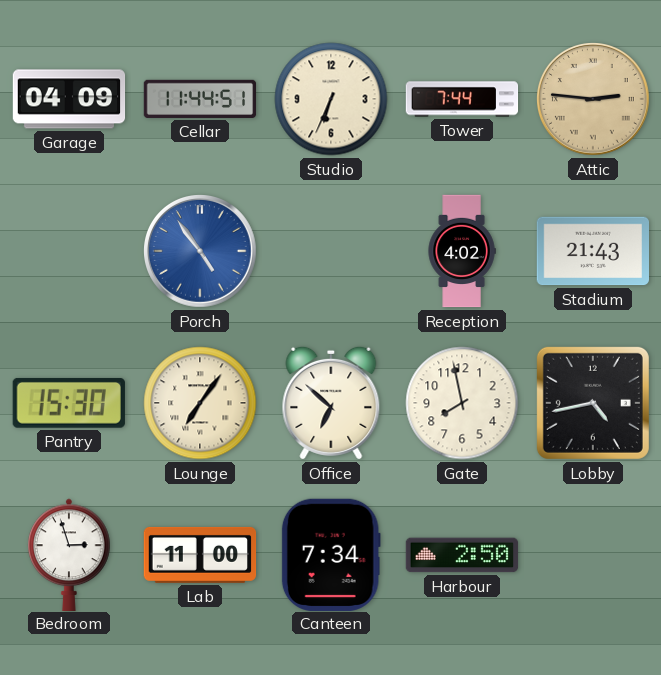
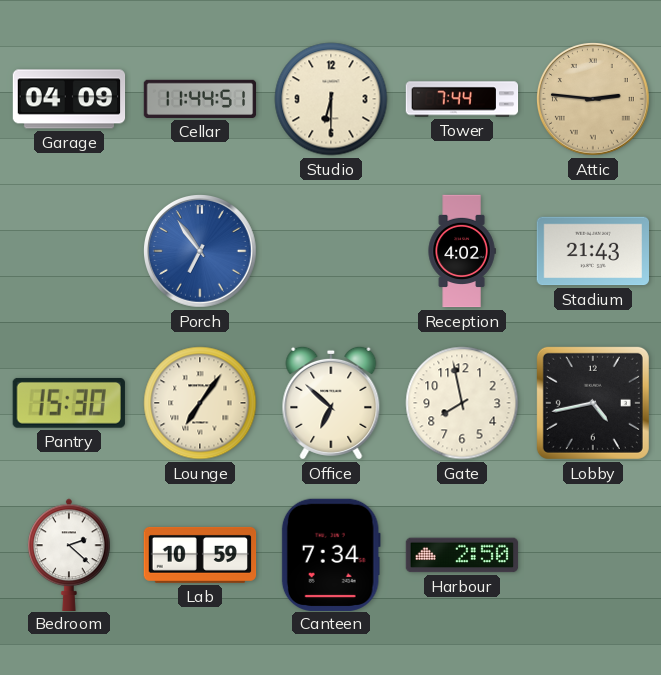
Studio: 6:34 -> 6:30 (331, 99)
Porch: 4:54 -> 6:54 (201, 252)
Bedroom: 2:57 -> 2:22 (69, 554)
Lab: 11:00 -> 10:59 (200, 555)
